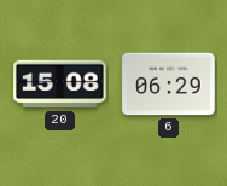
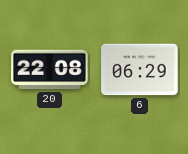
20: 15:08 -> 22:08 (50, 70)
